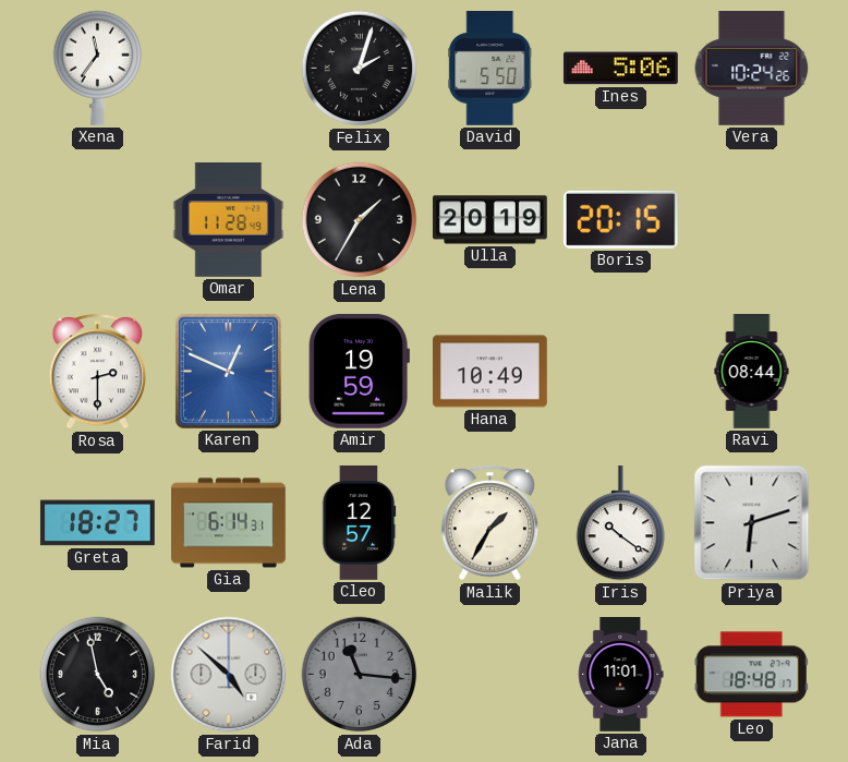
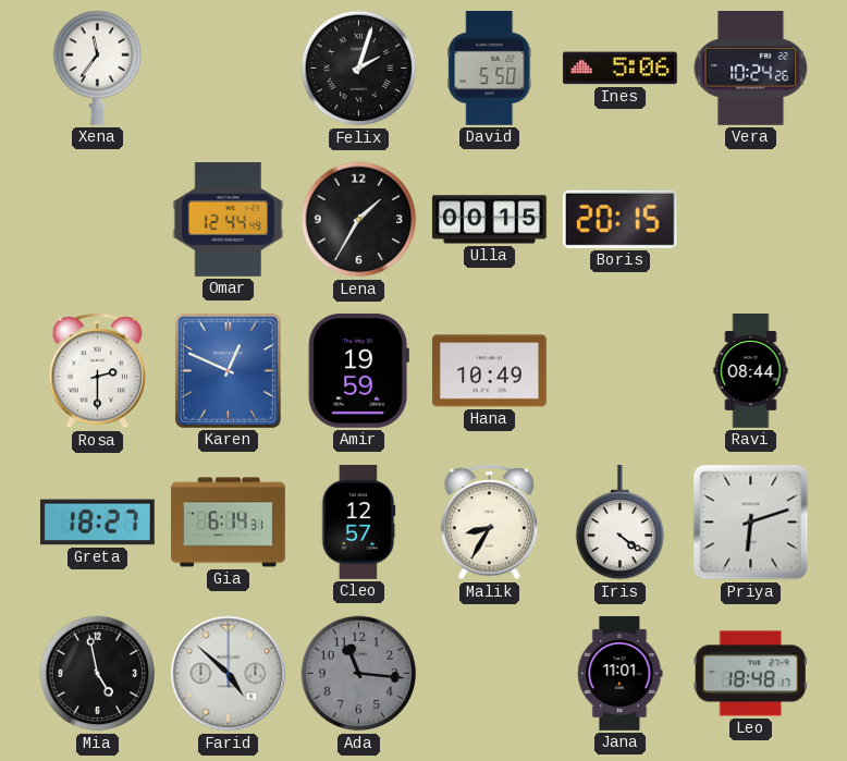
Omar: 11:28 -> 12:44 (229, 220)
Ulla: 20:19 -> 00:15 (489, 220)
Malik: 1:35 -> 8:35 (490, 523)
Iris: 10:21 -> 4:21 (621, 523)
